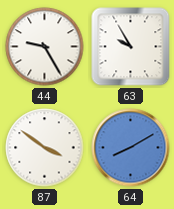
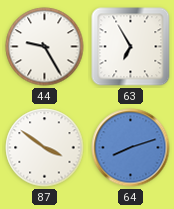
63: 9:55 -> 6:55 (131, 47)
64: 8:10 -> 8:12 (131, 148)
